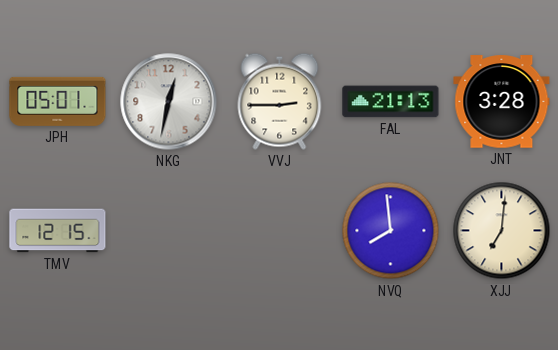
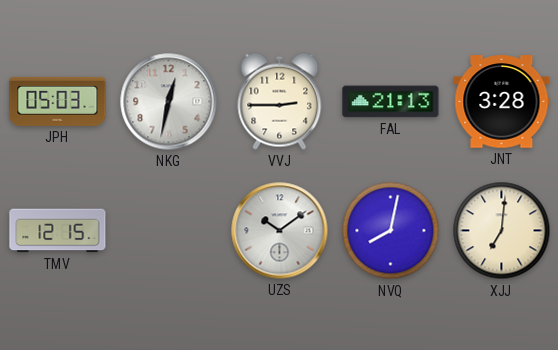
JPH: 05:01 -> 05:03 (58, 101)
UZS: none -> 10:09 (280, 231)
NVQ: 7:59 -> 8:02 (391, 231)
